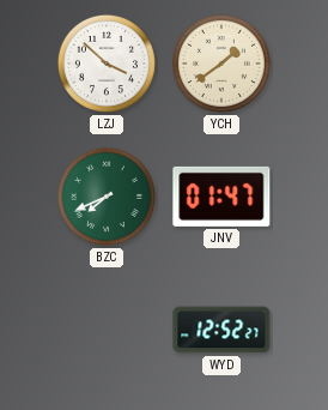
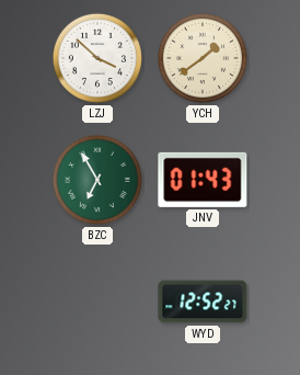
BZC: 7:41 -> 6:55 (97, 180)
JNV: 01:47 -> 01:43 (203, 180)
